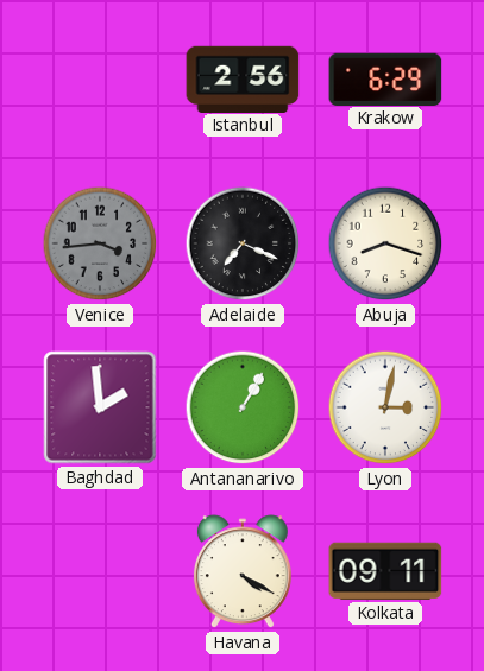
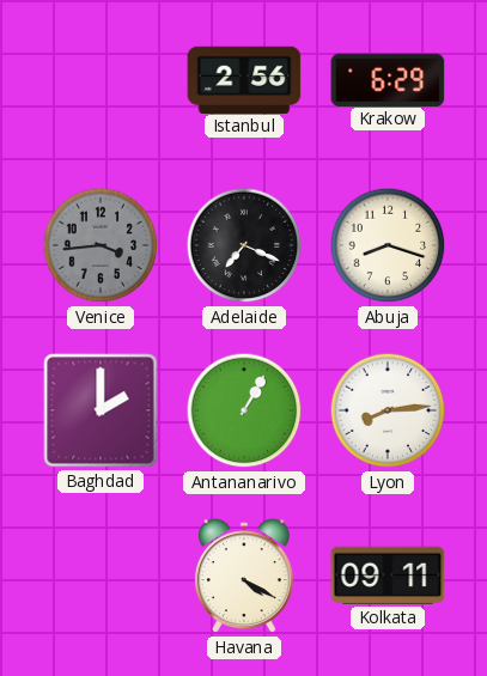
Baghdad: 1:59 -> 2:00 (101, 410)
Lyon: 3:02 -> 8:14 (388, 410)
